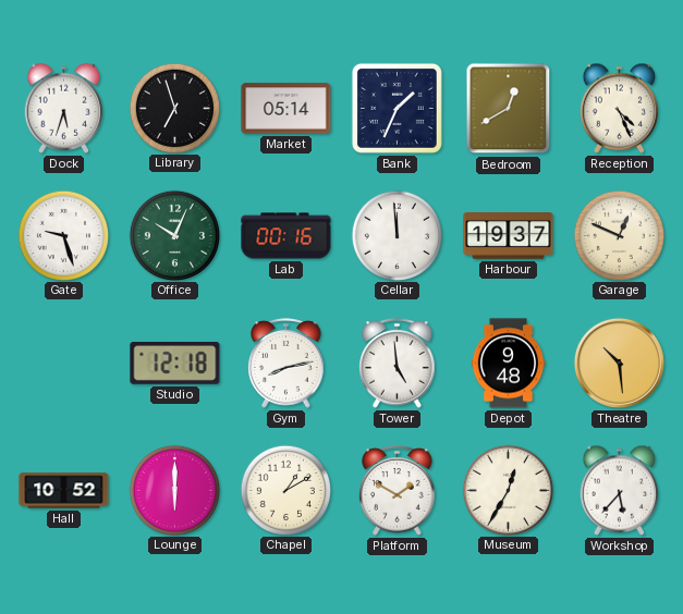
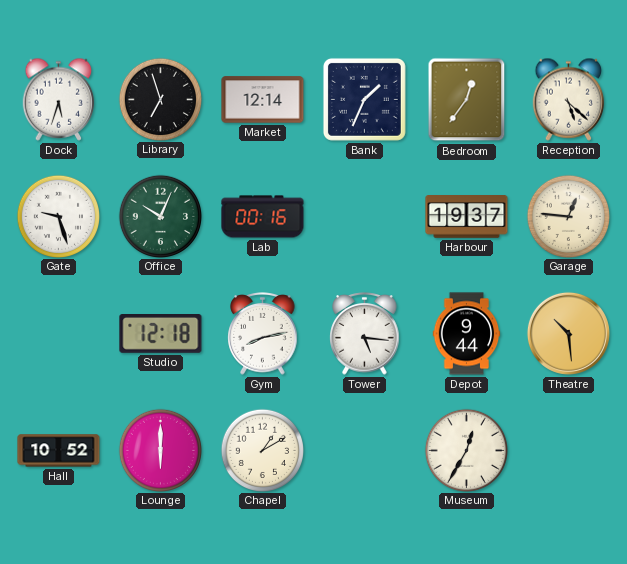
Market: 05:14 -> 12:14 (263, 100)
Bedroom: 12:40 -> 12:36 (467, 100)
Reception: 4:26 -> 5:22 (569, 99)
Cellar: 11:59 -> none (397, 235)
Garage: 12:49 -> 12:46 (568, 216)
Tower: 4:59 -> 5:16 (365, 334)
Depot: 9:48 -> 9:44 (467, 334)
Platform: 1:50 -> none (398, 491)
Workshop: 5:37 -> none (620, 490)
